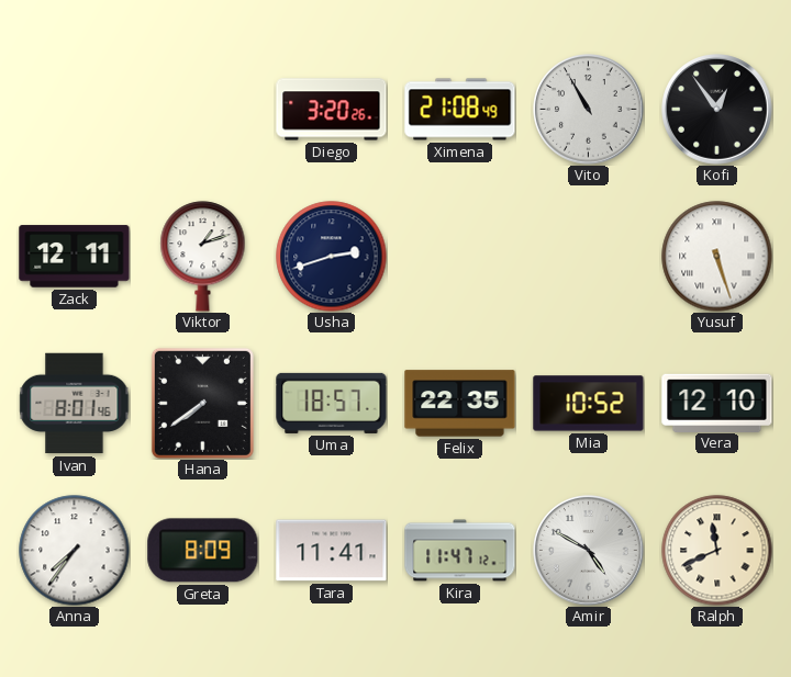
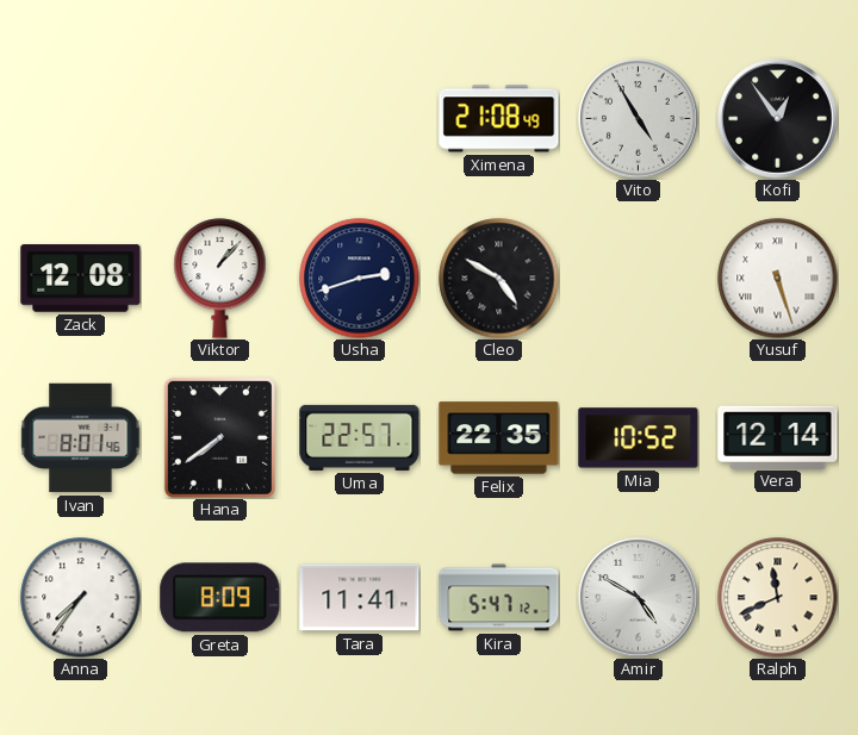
Diego: 3:20 -> none (332, 110)
Vito: 10:55 -> 4:55 (639, 119)
Zack: 12:11 -> 12:08 (81, 279)
Viktor: 1:12 -> 1:07 (220, 279)
Cleo: none -> 4:50 (499, 279)
Uma: 18:57 -> 22:57 (360, 437)
Vera: 12:10 -> 12:14 (778, 437)
Kira: 11:47 -> 5:47 (499, 598)
